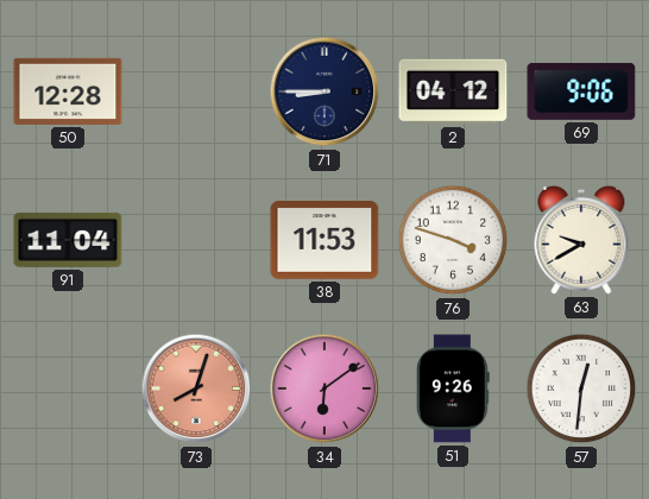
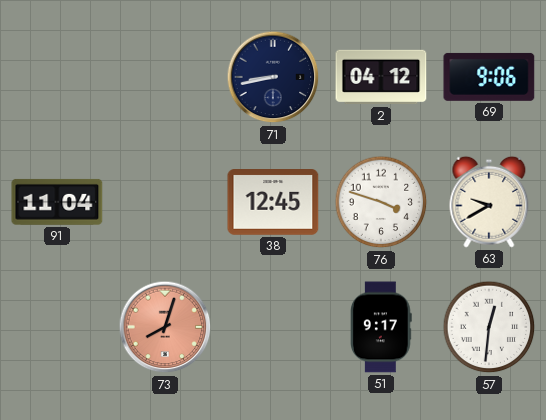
50: 12:28 -> none (68, 91)
71: 8:45 -> 8:43 (273, 77)
38: 11:53 -> 12:45 (273, 203)
34: 6:09 -> none (324, 389)
51: 9:26 -> 9:17 (382, 327)
